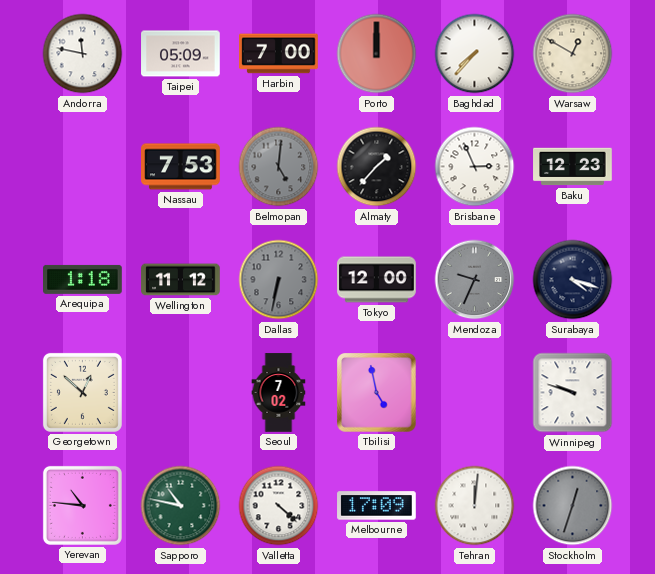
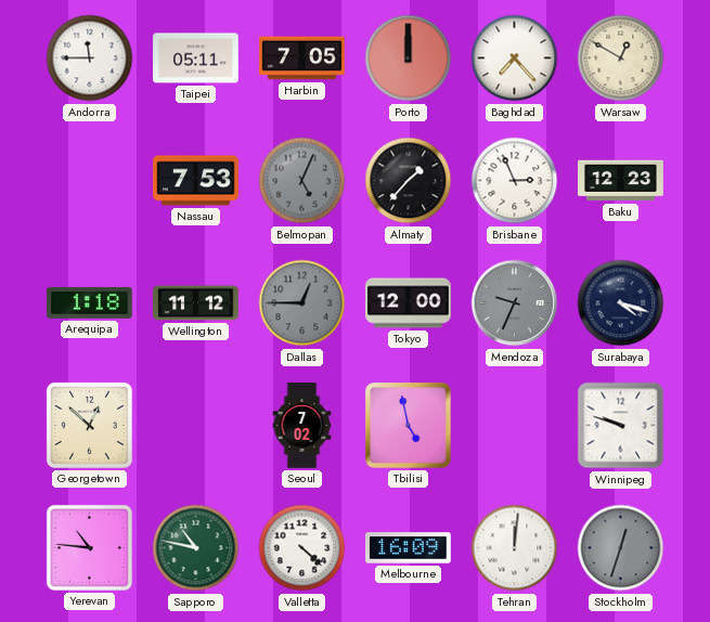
Andorra: 11:47 -> 11:45 (90, 59)
Taipei: 05:09 -> 05:11 (196, 59)
Harbin: 7:00 -> 7:05 (302, 59)
Baghdad: 7:37 -> 7:23 (515, 59)
Belmopan: 5:01 -> 5:04 (302, 181)
Dallas: 6:32 -> 12:45 (302, 303)
Melbourne: 17:09 -> 16:09 (409, 548)
